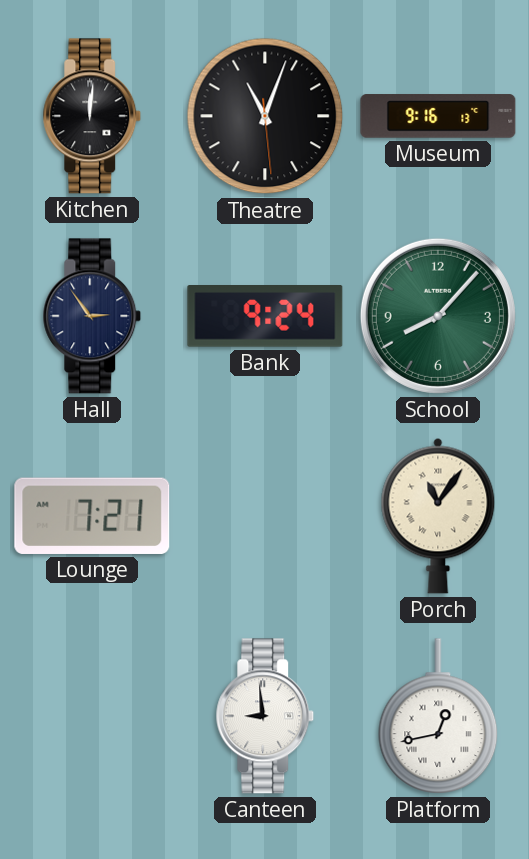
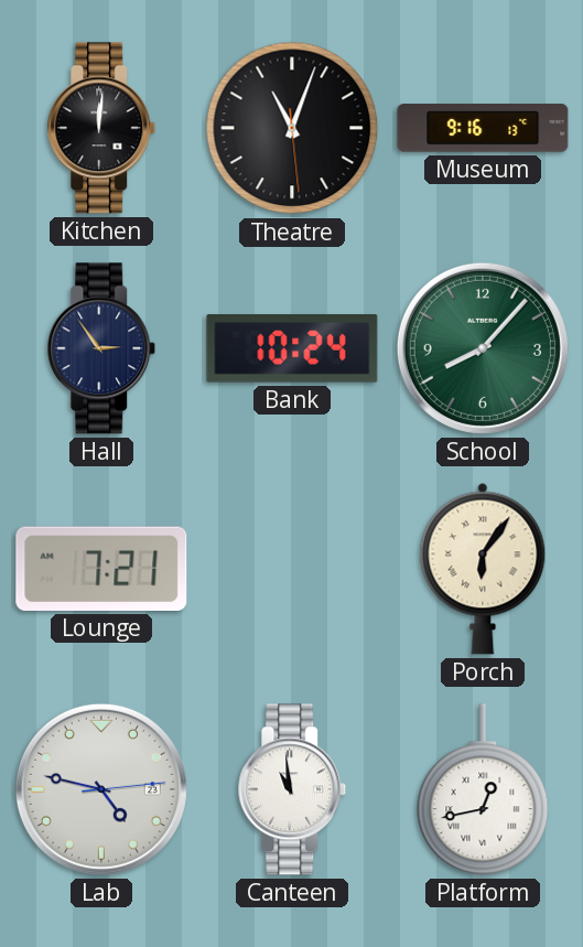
Bank: 9:24 -> 10:24 (292, 349)
Porch: 11:06 -> 6:06 (483, 569)
Lab: none -> 4:47 (101, 789)
Canteen: 8:59 -> 10:59 (292, 789)
